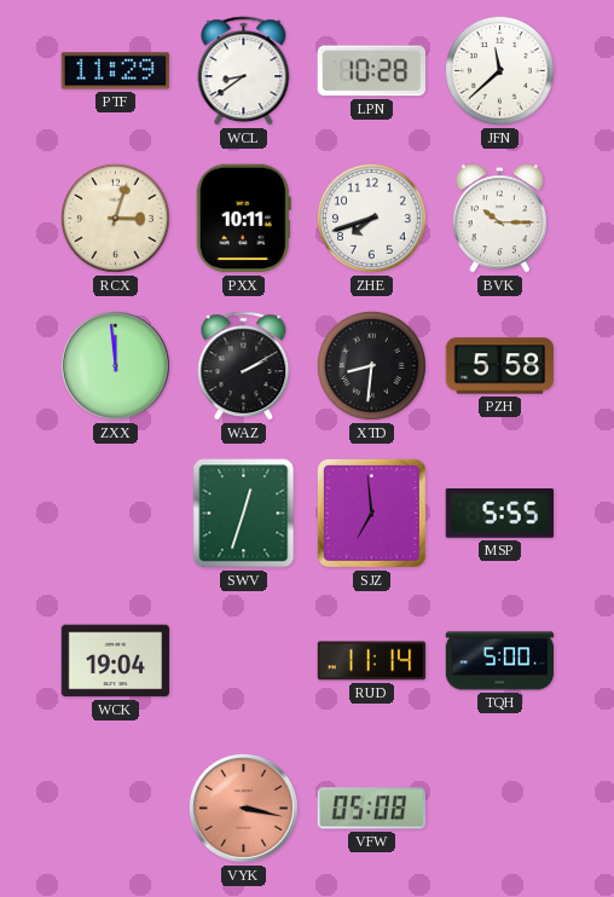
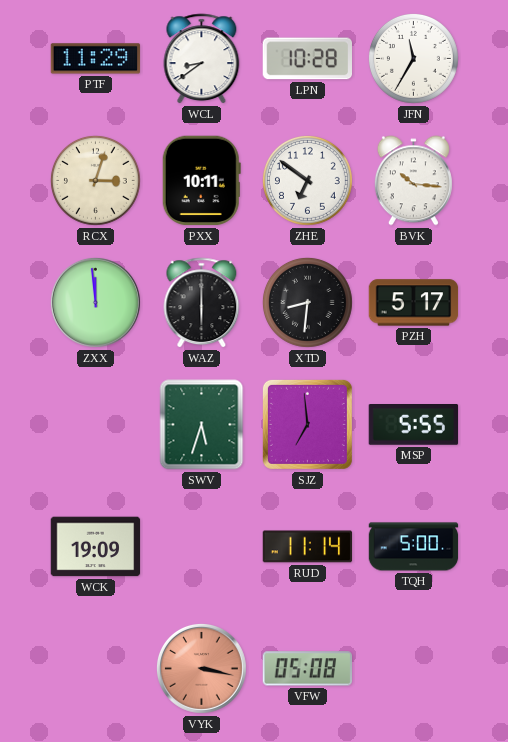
JFN: 11:38 -> 11:35 (413, 58)
ZHE: 7:42 -> 6:51 (307, 180)
BVK: 10:15 -> 10:16 (413, 181)
WAZ: 2:10 -> 6:00 (202, 303)
PZH: 5:58 -> 5:17 (414, 303)
SWV: 12:33 -> 5:33 (202, 425)
WCK: 19:04 -> 19:09 (96, 547)
